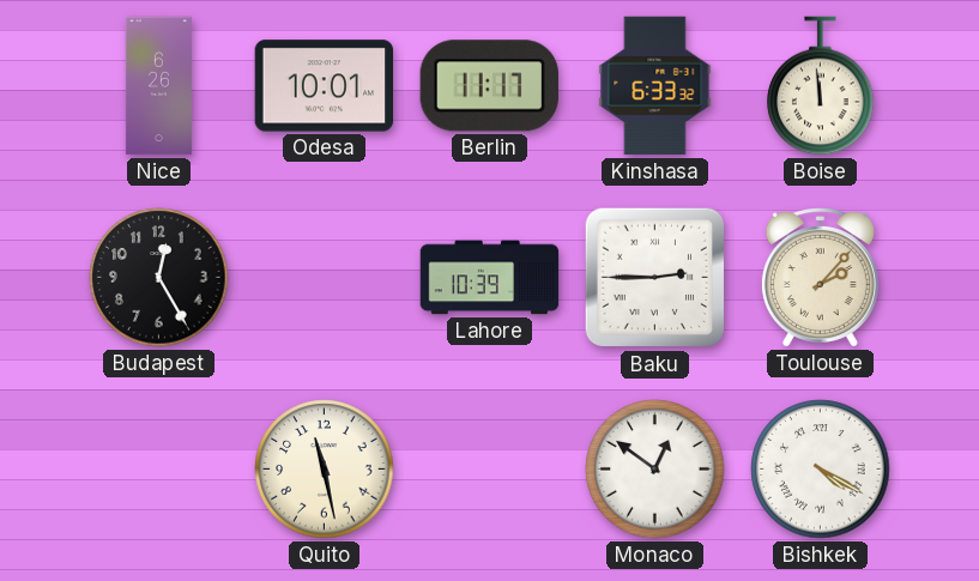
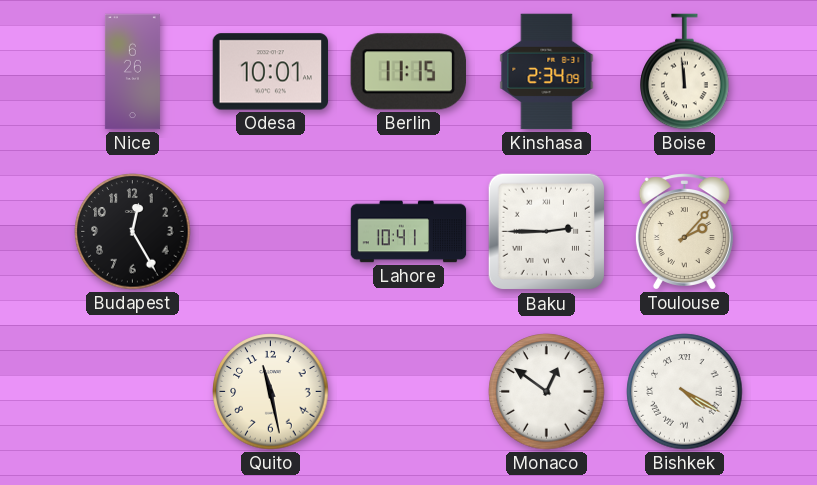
Berlin: 11:17 -> 11:15 (408, 72)
Kinshasa: 6:33 -> 2:34 (547, 72)
Lahore: 10:39 -> 10:41 (409, 232)
